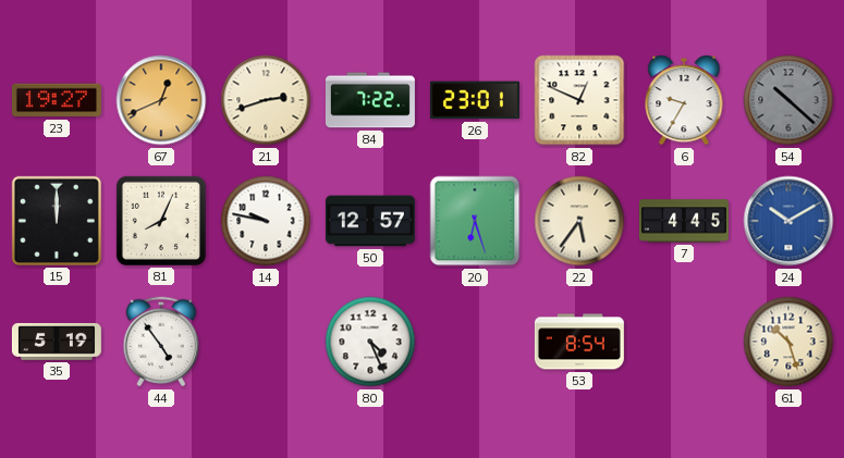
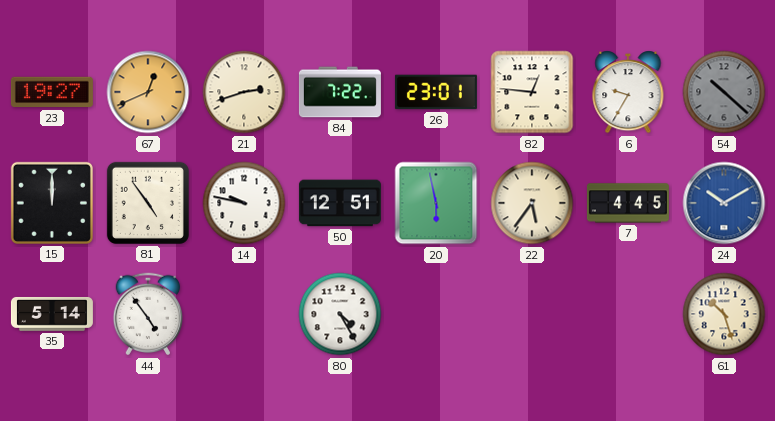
82: 12:49 -> 12:46 (532, 92)
81: 8:04 -> 4:54 (148, 203)
50: 12:57 -> 12:51 (340, 203)
20: 6:27 -> 5:58 (436, 203)
35: 5:19 -> 5:14 (52, 314)
80: 4:26 -> 4:25 (340, 314)
53: 8:54 -> none (579, 342)
